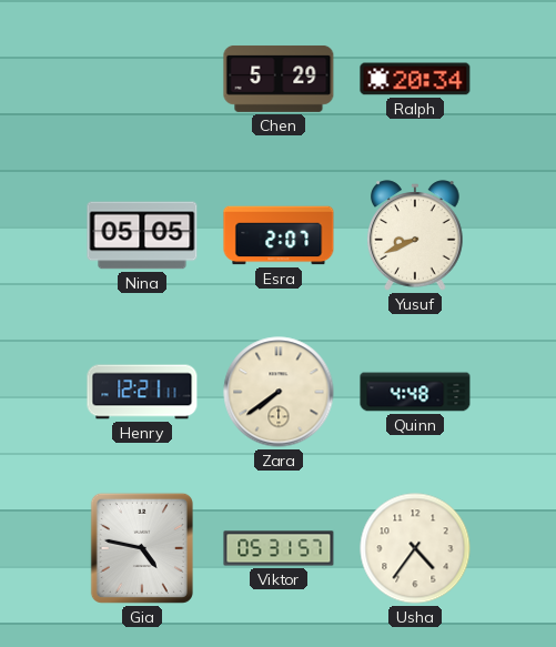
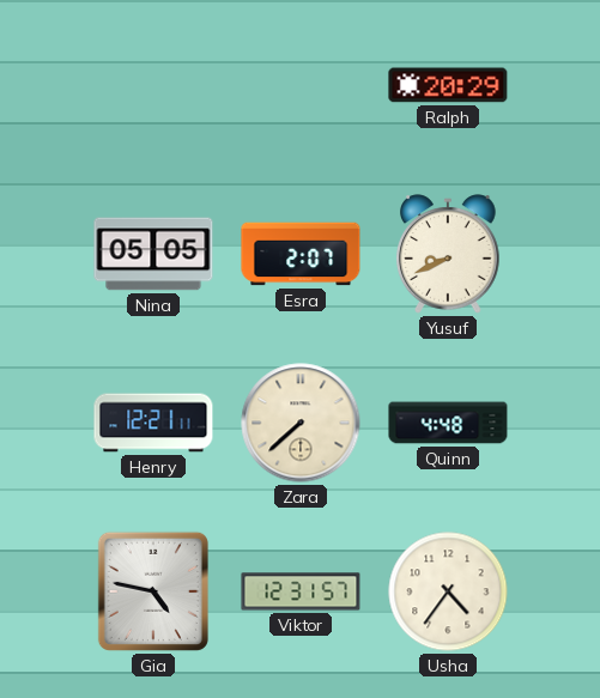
Chen: 5:29 -> none (279, 79)
Ralph: 20:34 -> 20:29 (448, 85)
Zara: 7:39 -> 7:38 (301, 423)
Viktor: 05:31 -> 12:31 (301, 591)
